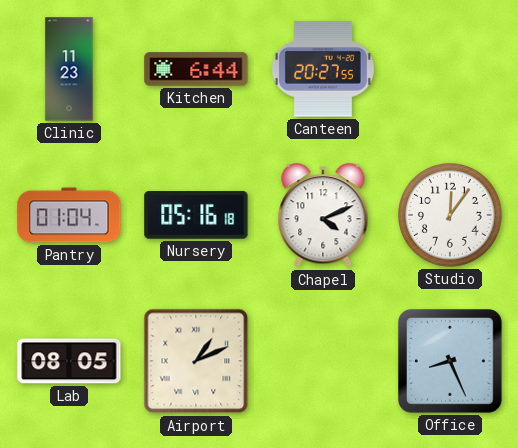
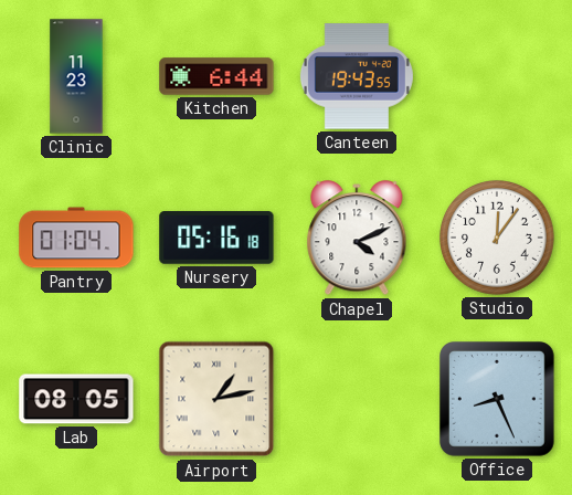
Canteen: 20:27 -> 19:43 (357, 76)
Airport: 1:11 -> 1:13 (216, 399)
